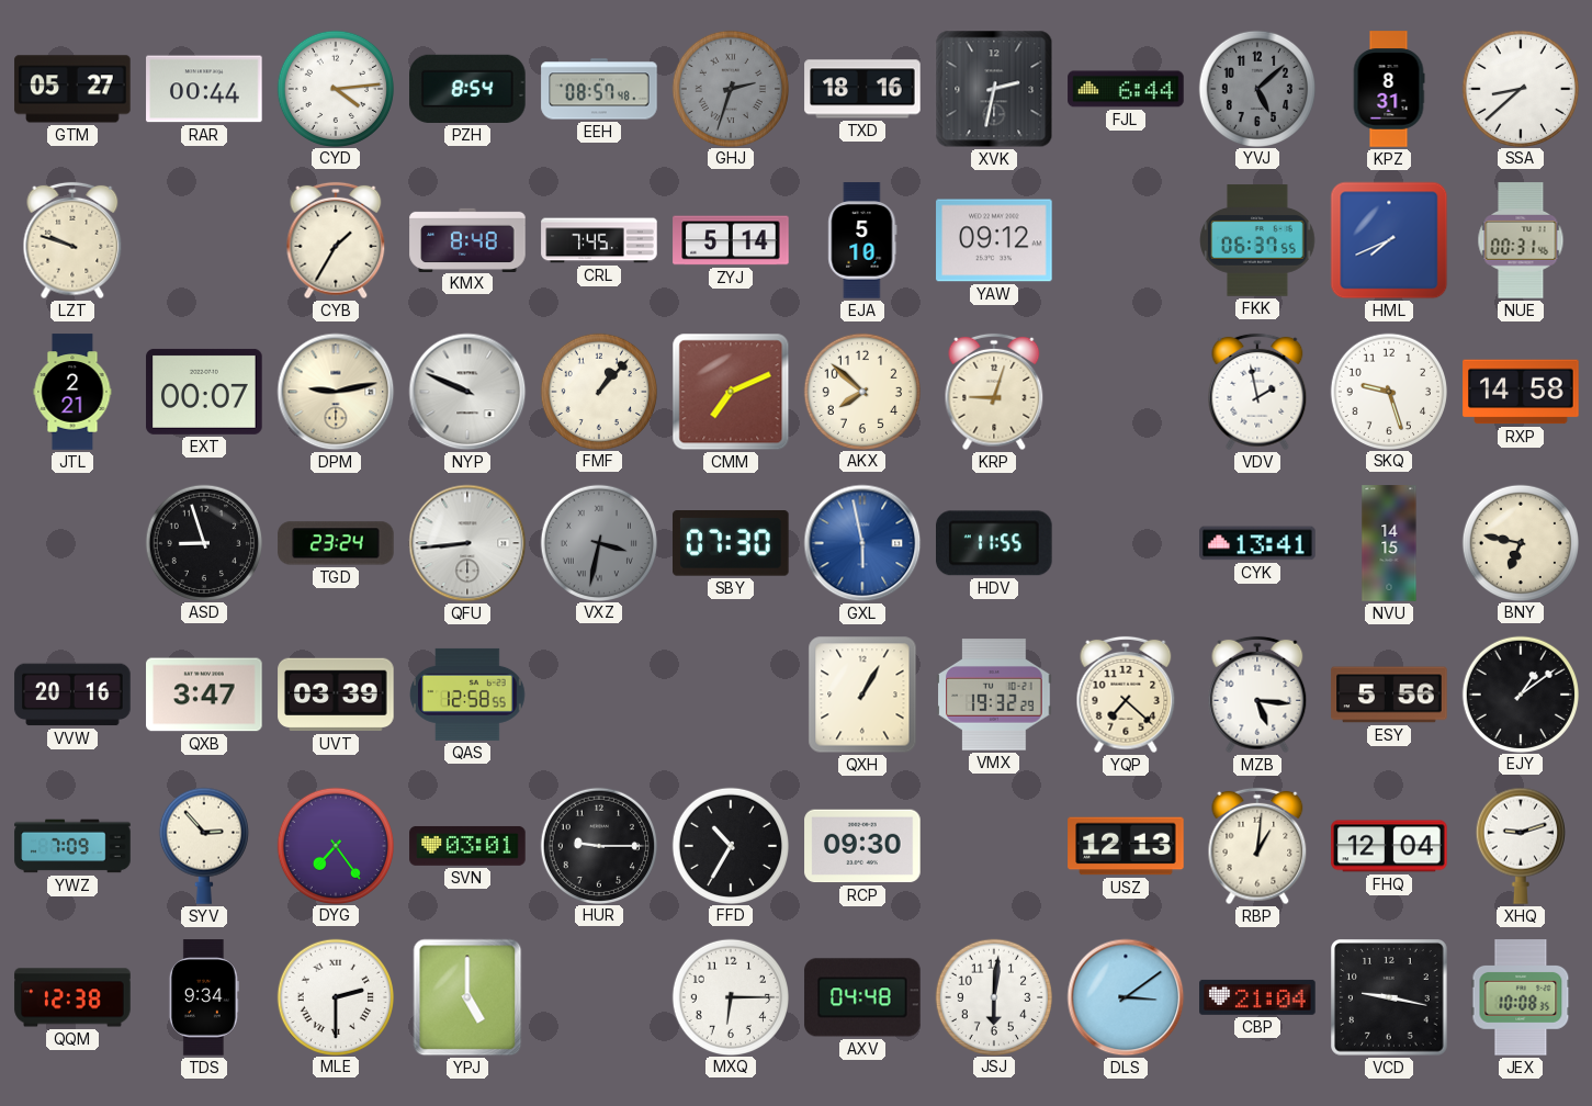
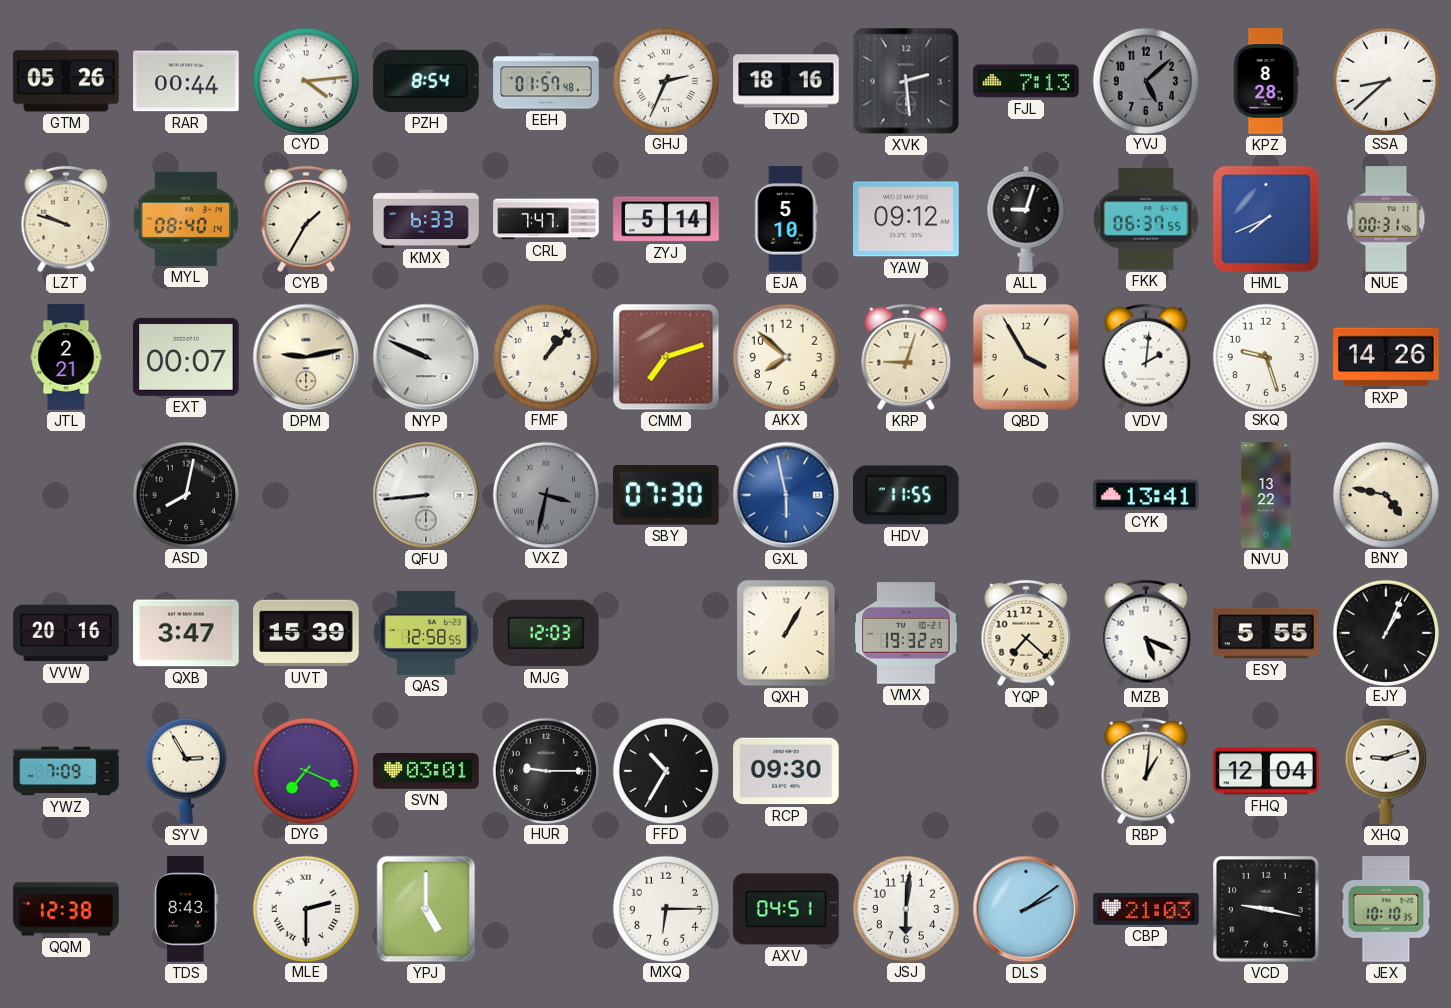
GTM: 05:27 -> 05:26 (66, 81)
EEH: 08:57 -> 01:57 (546, 81)
GHJ: 2:33 -> 2:34 (665, 80)
GHJ dial: grey -> white (665, 80)
XVK: 2:32 -> 2:29 (906, 81)
FJL: 6:44 -> 7:13 (1026, 81)
KPZ: 8:31 -> 8:28 (1266, 81)
MYL: none -> 08:40 (186, 219)
KMX: 8:48 -> 6:33 (426, 218)
CRL: 7:45 -> 7:47 (546, 219)
ALL: none -> 9:03 (1026, 219)
CMM: 7:11 -> 7:12 (666, 357)
QBD: none -> 3:55 (1026, 357)
VDV: 1:58 -> 2:01 (1146, 357)
RXP: 14:58 -> 14:26 (1386, 357)
ASD: 8:57 -> 8:02 (185, 494)
TGD: 23:24 -> none (336, 543)
NVU: 14:15 -> 13:22 (1266, 495)
BNY: 6:47 -> 4:47 (1385, 494)
UVT: 03:39 -> 15:39 (306, 633)
MJG: none -> 12:03 (546, 633)
MZB: 5:16 -> 5:19 (1146, 633)
ESY: 5:56 -> 5:55 (1266, 633)
EJY: 1:09 -> 1:04 (1385, 632)
SYV: 2:53 -> 2:55 (186, 771)
DYG: 7:24 -> 7:19 (305, 770)
USZ: 12:13 -> none (1126, 846)
TDS: 9:34 -> 8:43 (186, 909)
AXV: 04:48 -> 04:51 (786, 909)
DLS: 3:09 -> 2:09 (1026, 909)
CBP: 21:04 -> 21:03 (1146, 909)
JEX: 10:08 -> 10:10 (1386, 909)
